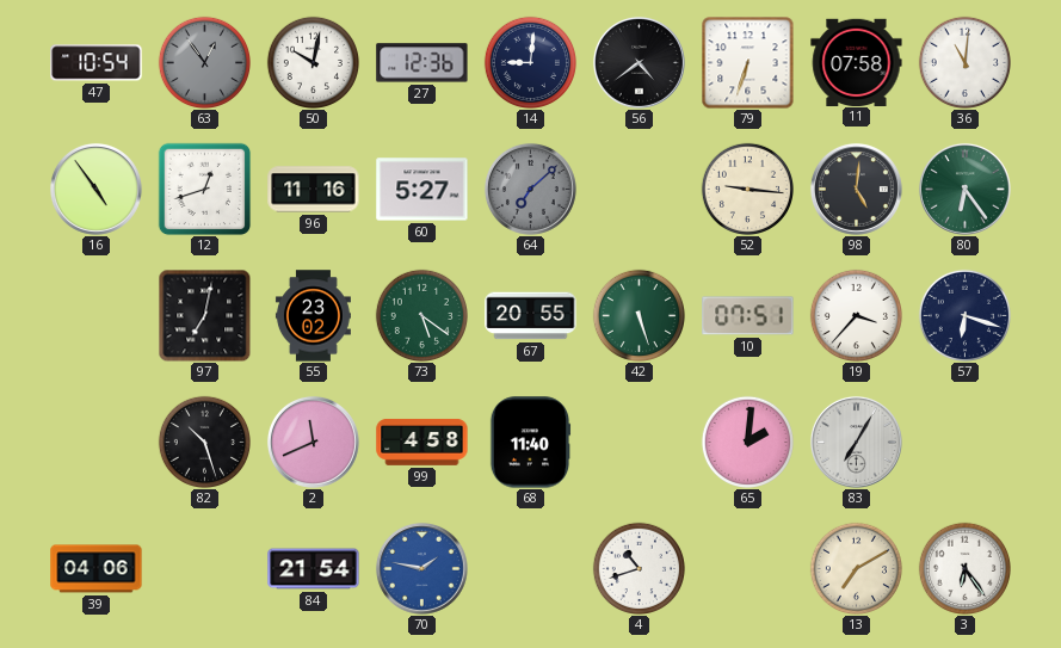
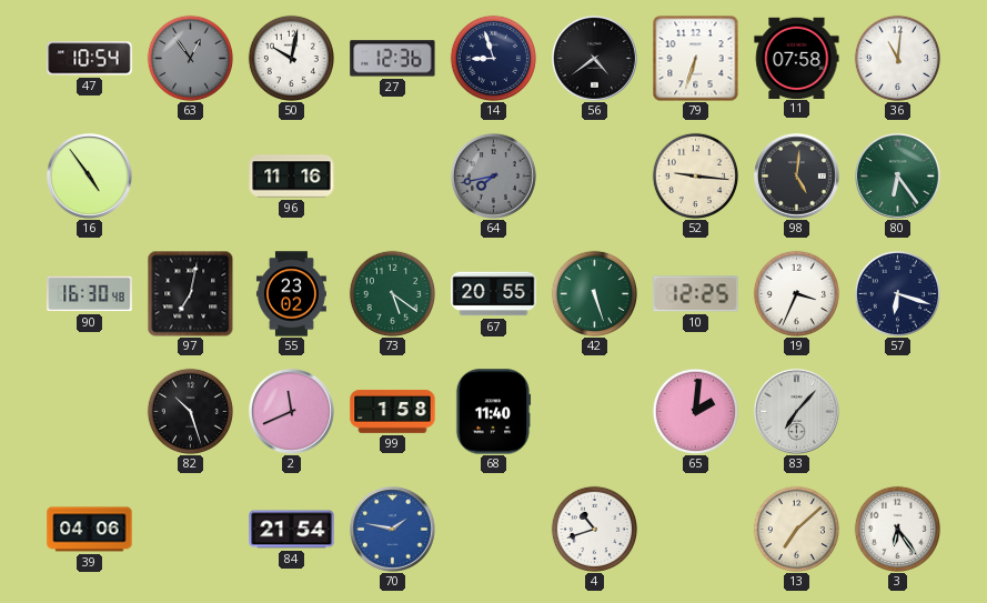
14: 9:01 -> 8:57 (493, 58)
12: 12:42 -> none (204, 189)
60: 5:27 -> none (422, 190)
64: 7:08 -> 7:43 (493, 175)
90: none -> 16:30 (90, 294)
10: 07:51 -> 12:25 (696, 294)
19: 3:37 -> 3:34 (796, 293)
99: 4:58 -> 1:58 (393, 411)
83: 7:05 -> 7:07 (796, 411)
13: 7:10 -> 7:08 (796, 529)
